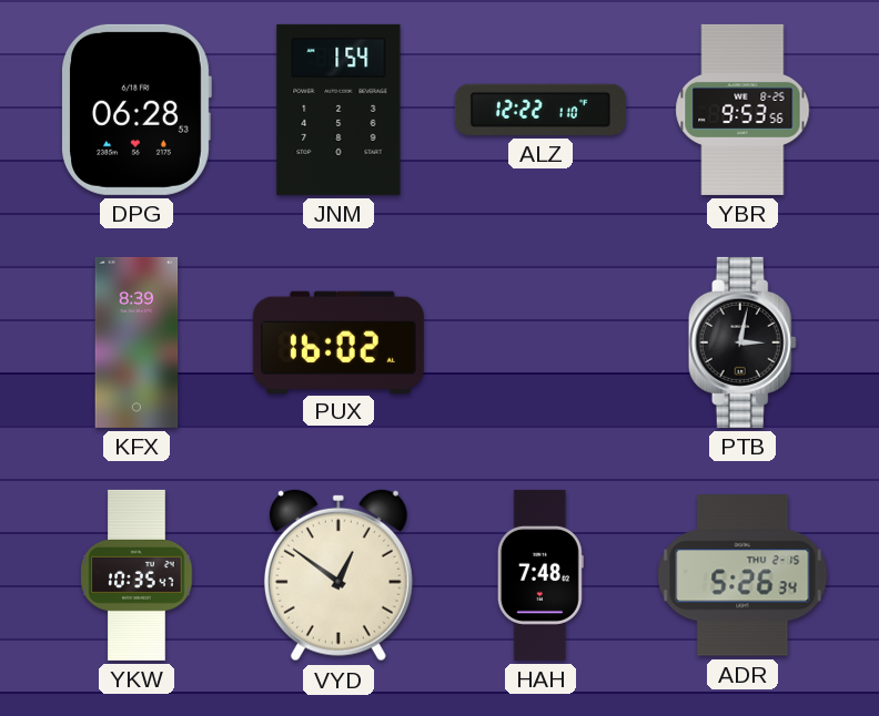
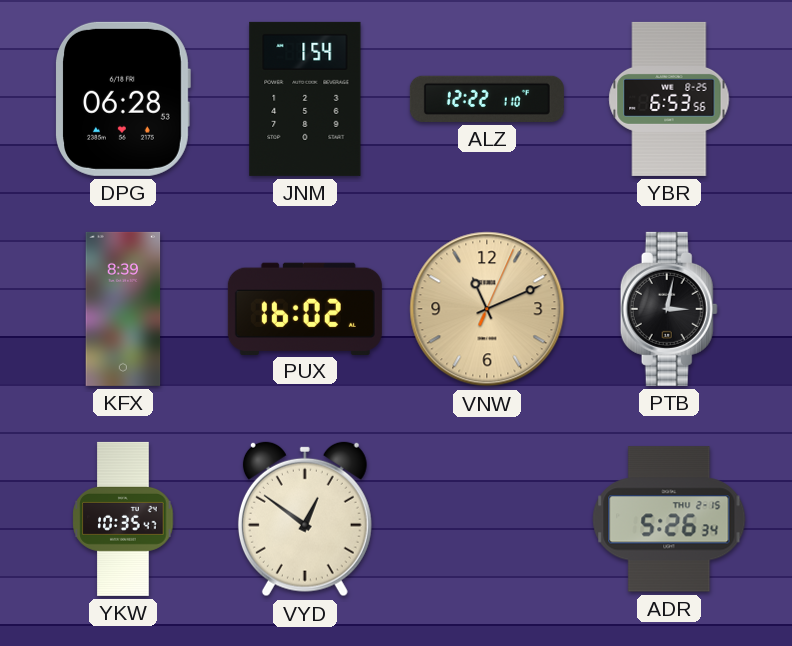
YBR: 9:53 -> 6:53 (669, 99)
VNW: none -> 11:11 (487, 309)
HAH: 7:48 -> none (540, 575)
